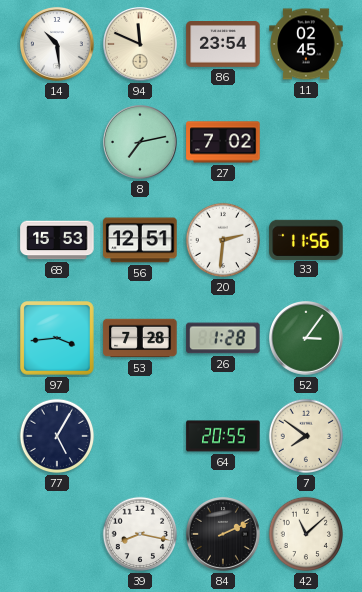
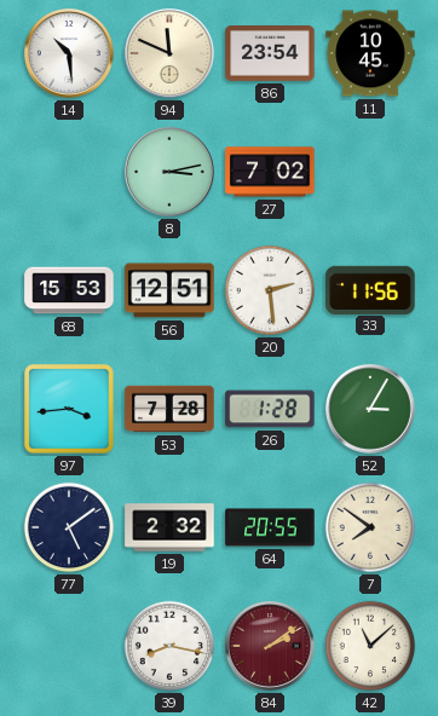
11: 02:45 -> 10:45 (370, 53)
8: 7:13 -> 3:13 (171, 173)
20: 2:31 -> 2:29 (270, 290)
52: 3:06 -> 3:05 (371, 410)
77: 5:05 -> 5:09 (69, 527)
19: none -> 2:32 (169, 527)
84: 2:11 -> 2:09 (271, 647)
84 dial: black -> burgundy (271, 647)
